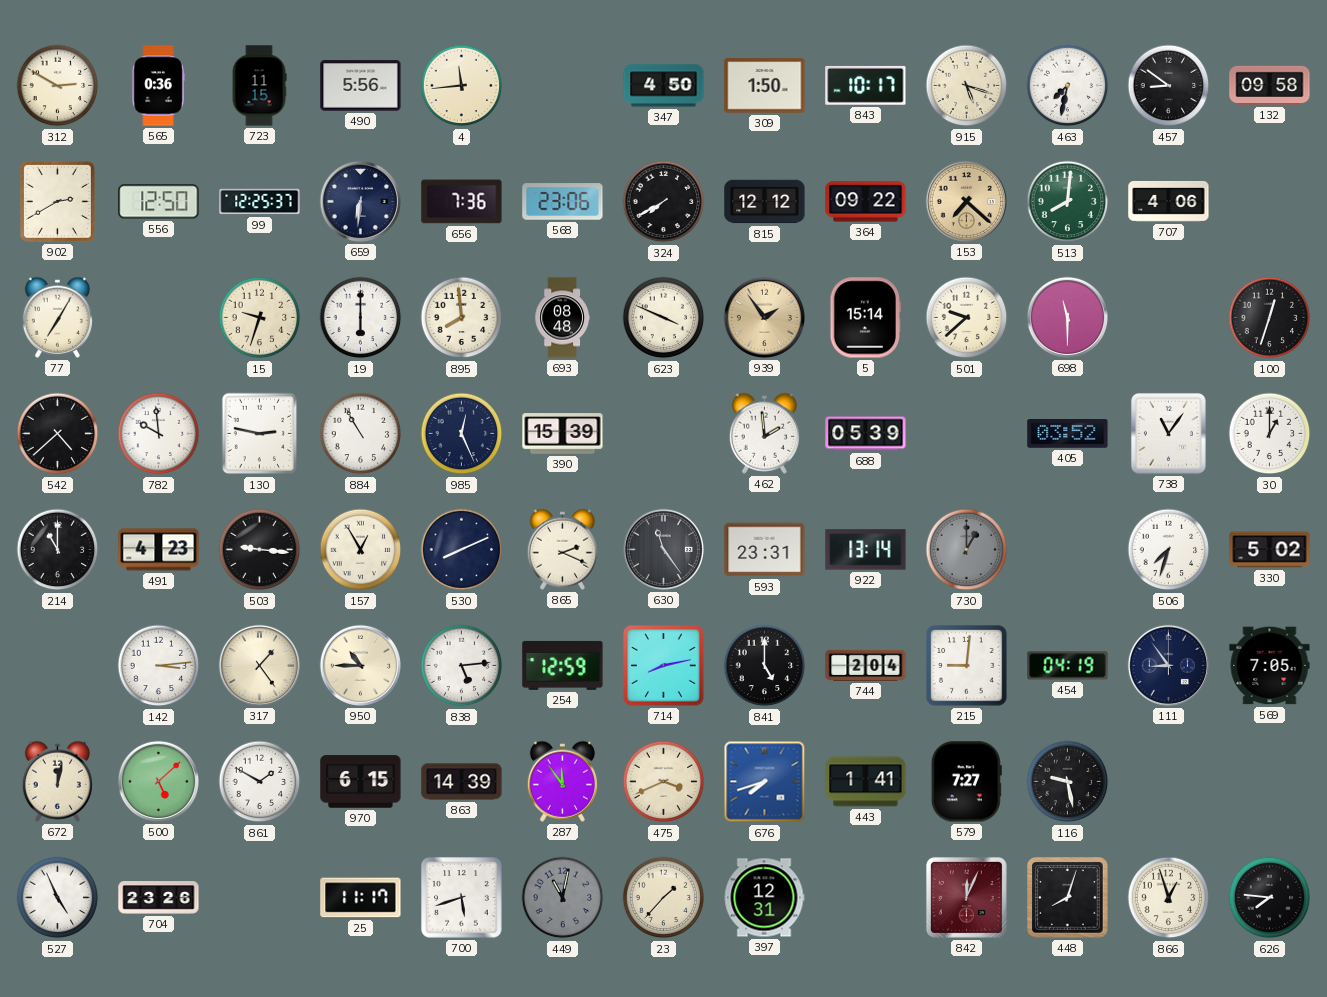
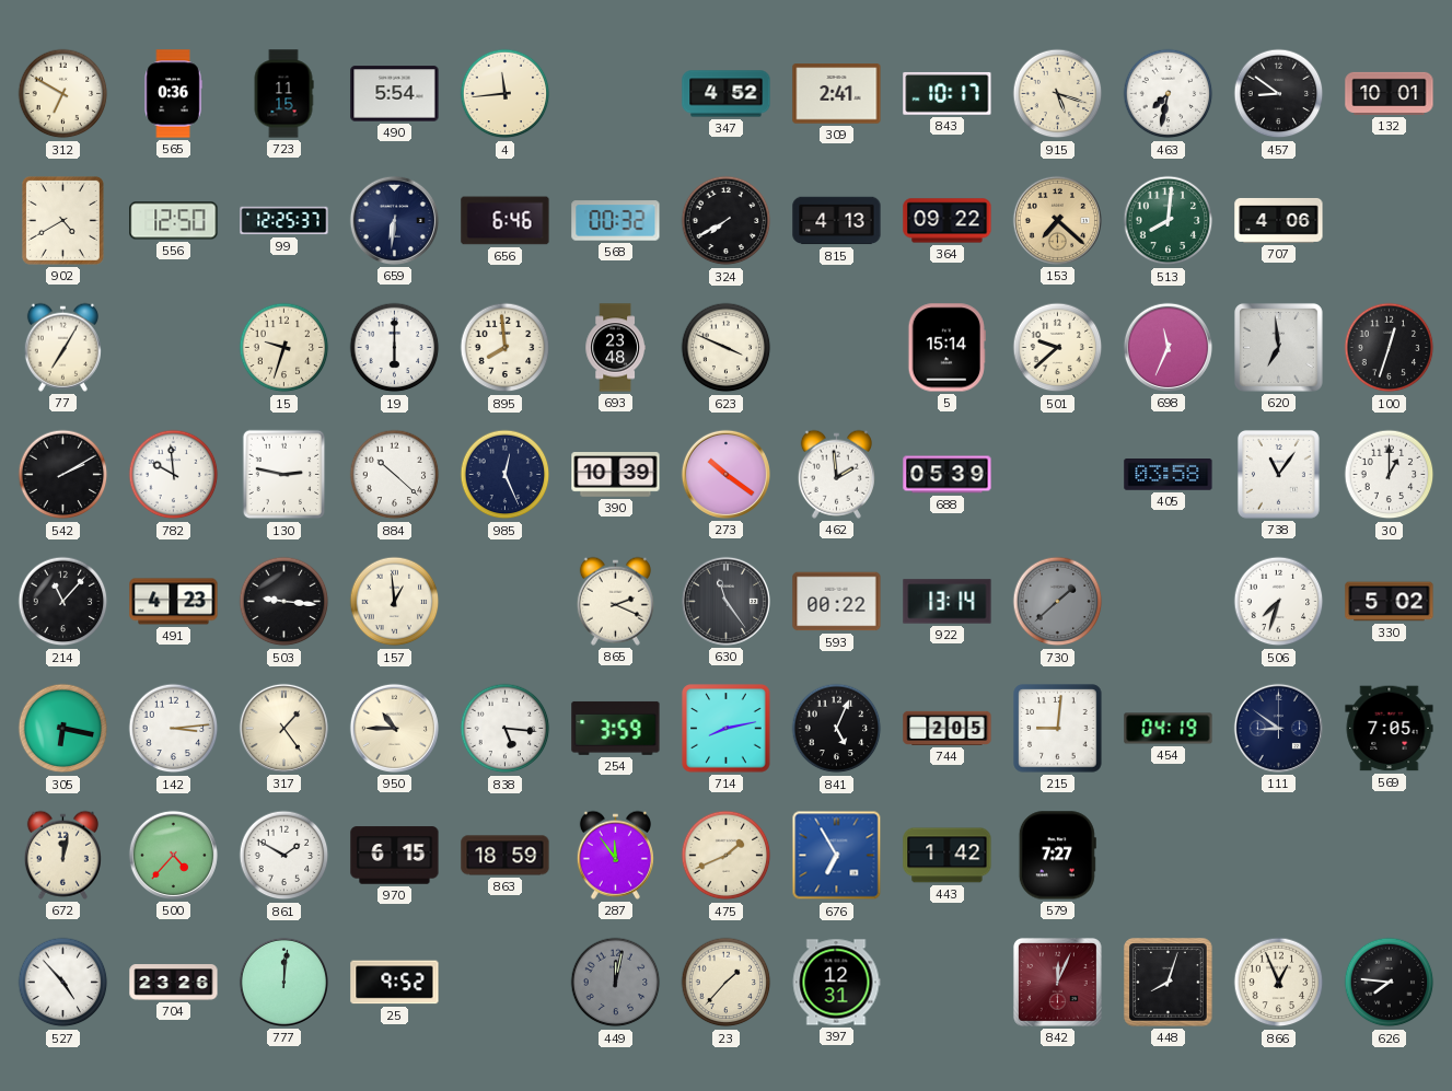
312: 2:50 -> 6:50 (63, 94)
490: 5:56 -> 5:54 (395, 94)
347: 4:50 -> 4:52 (727, 94)
309: 1:50 -> 2:41 (837, 94)
132: 09:58 -> 10:01 (1390, 93)
902: 2:40 -> 4:40 (62, 220)
656: 7:36 -> 6:46 (506, 221)
568: 23:06 -> 00:32 (616, 221)
815: 12:12 -> 4:13 (837, 221)
693: 08:48 -> 23:48 (615, 348)
939: 1:54 -> none (764, 317)
698: 11:30 -> 11:34 (1168, 347)
620: none -> 6:59 (1278, 347)
542: 4:38 -> 2:10 (63, 475)
884: 10:55 -> 10:22 (395, 475)
390: 15:39 -> 10:39 (616, 475)
273: none -> 10:21 (725, 474)
405: 03:52 -> 03:58 (1169, 475)
214: 11:00 -> 11:07 (63, 602)
157: 12:55 -> 12:59 (395, 602)
530: 8:11 -> none (462, 550)
593: 23:31 -> 00:22 (837, 602)
730: 1:00 -> 1:38 (1058, 602)
305: none -> 6:17 (63, 729)
838: 5:14 -> 5:16 (506, 729)
254: 12:59 -> 3:59 (616, 728)
841: 5:00 -> 5:04 (837, 729)
744: 2:04 -> 2:05 (948, 728)
111: 8:54 -> 8:51 (1278, 728)
500: 5:08 -> 4:37 (173, 855)
863: 14:39 -> 18:59 (506, 856)
475: 3:41 -> 1:41 (727, 856)
676: 7:42 -> 6:55 (837, 856)
443: 1:41 -> 1:42 (948, 856)
116: 9:28 -> none (1068, 782)
527: 4:56 -> 4:53 (63, 983)
777: none -> 12:01 (283, 982)
25: 11:17 -> 9:52 (395, 983)
700: 5:42 -> none (462, 898)
449: 11:02 -> 12:02 (616, 983)
866: 12:57 -> 12:56 (1279, 983)
